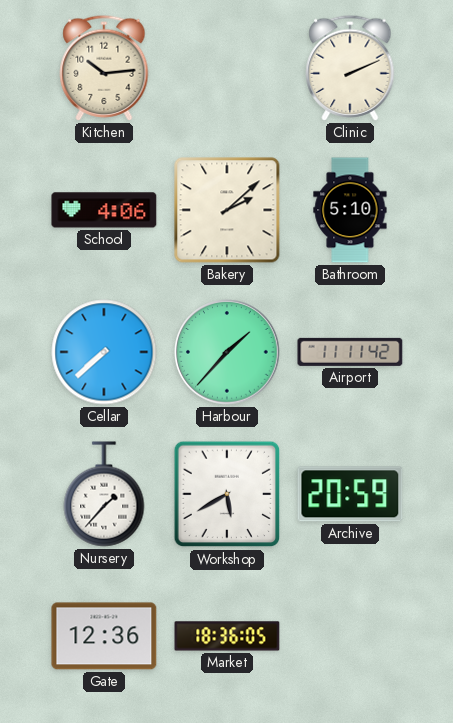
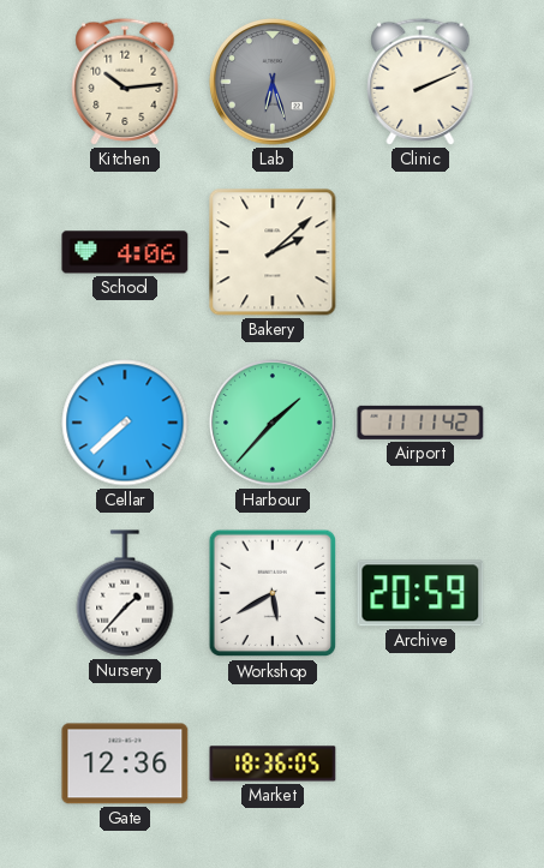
Lab: none -> 6:27 (273, 82)
Bathroom: 5:10 -> none (350, 210)
